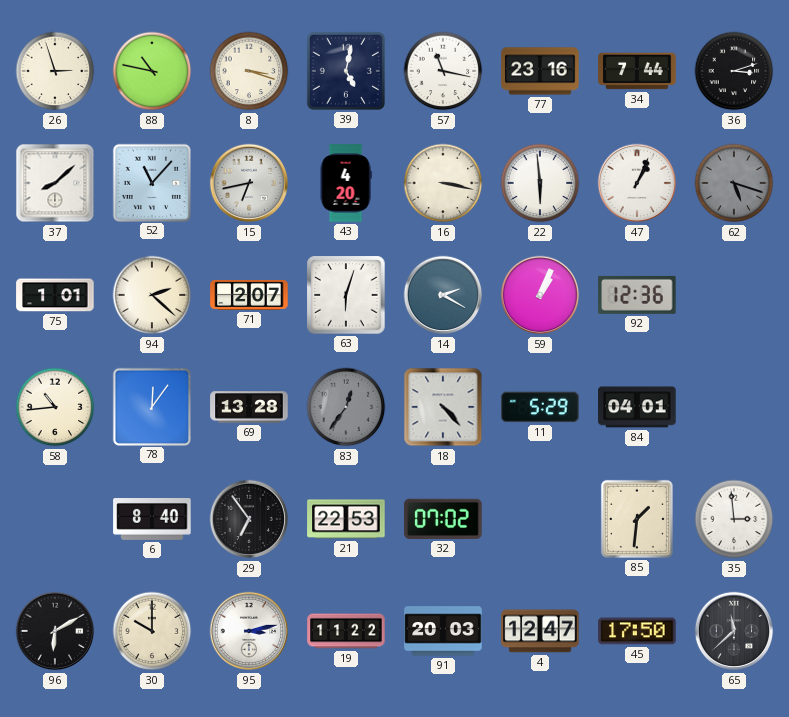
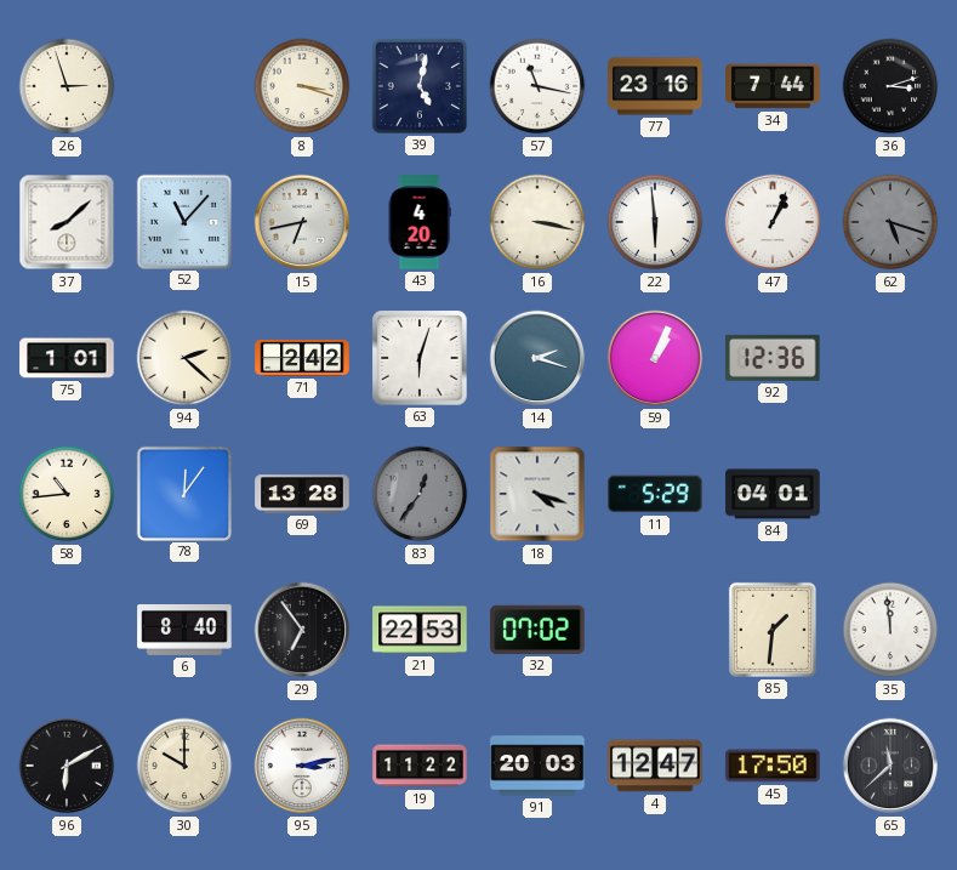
88: 10:47 -> none (152, 71)
71: 2:07 -> 2:42 (302, 358)
14: 2:20 -> 2:18 (537, 358)
18: 4:23 -> 4:18 (537, 494)
35: 2:59 -> 11:59 (890, 630)
